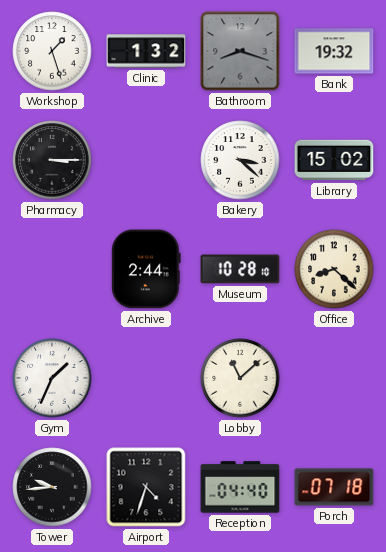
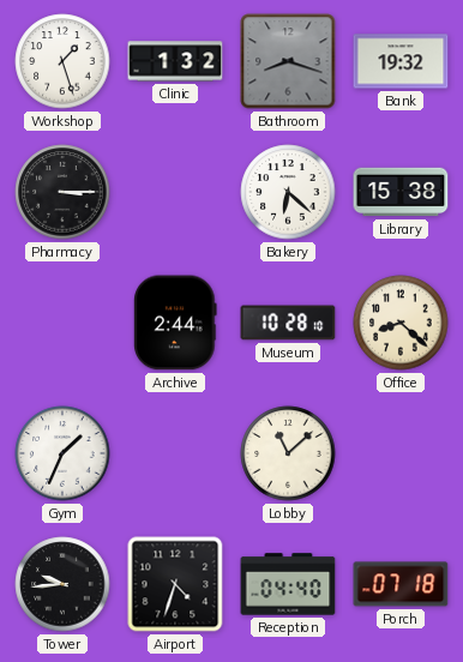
Bakery: 3:22 -> 6:22 (288, 192)
Library: 15:02 -> 15:38 (401, 192)
